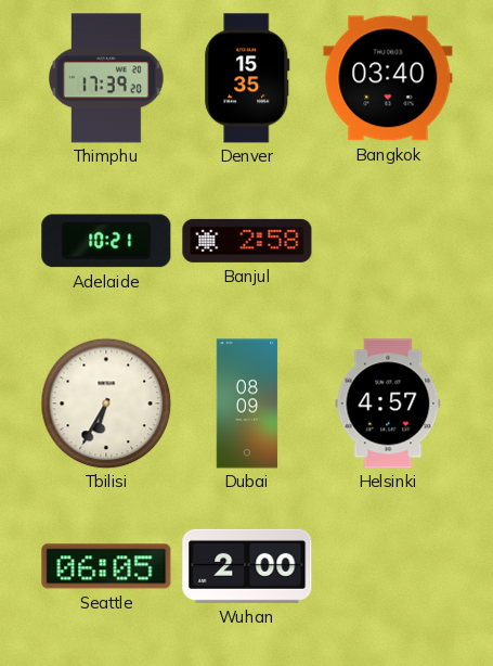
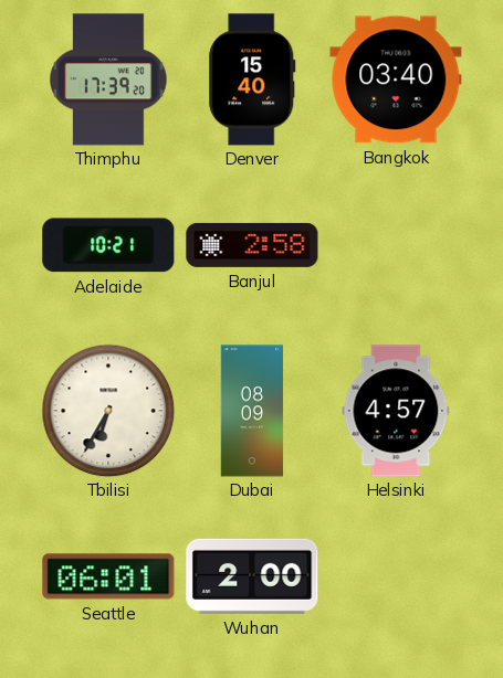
Denver: 15:35 -> 15:40 (252, 80)
Seattle: 06:05 -> 06:01 (108, 576)
